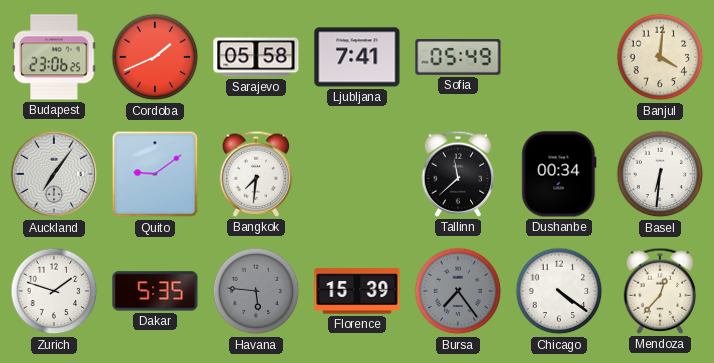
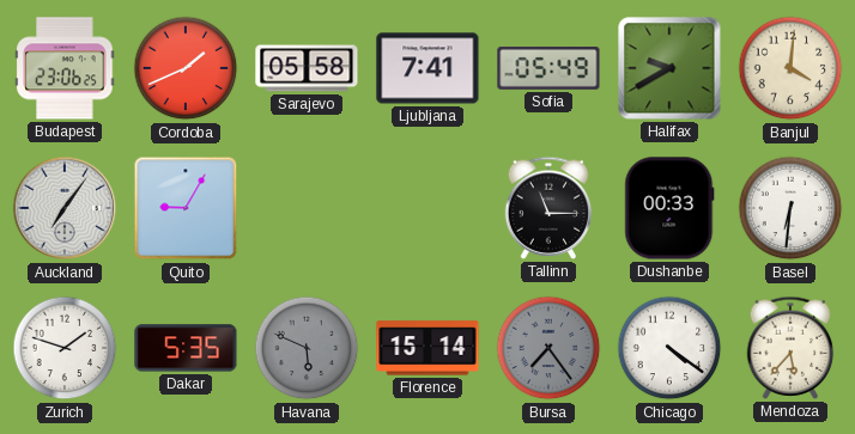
Halifax: none -> 9:40 (669, 68)
Quito: 9:09 -> 9:05 (186, 208)
Bangkok: 7:31 -> none (256, 174)
Tallinn: 11:38 -> 11:15 (548, 208)
Dushanbe: 00:34 -> 00:33 (669, 208)
Havana: 5:46 -> 5:49 (307, 348)
Florence: 15:39 -> 15:14 (427, 348)
Mendoza: 12:37 -> 5:37 (790, 348)
